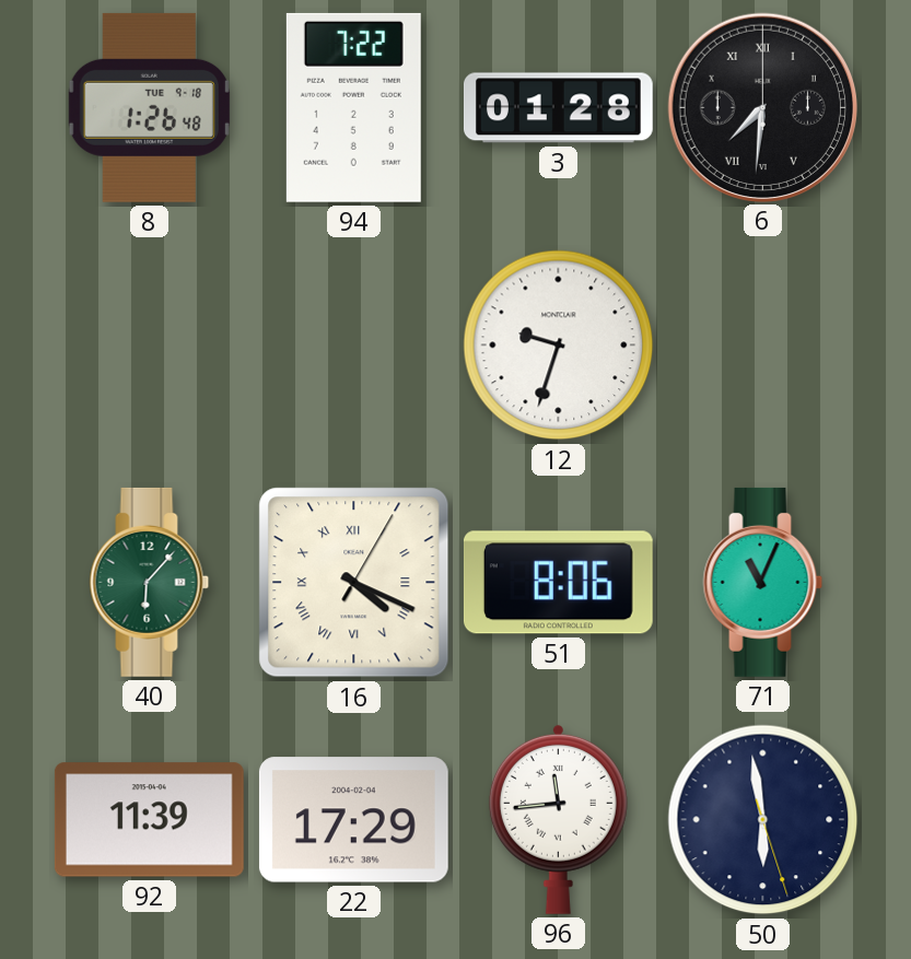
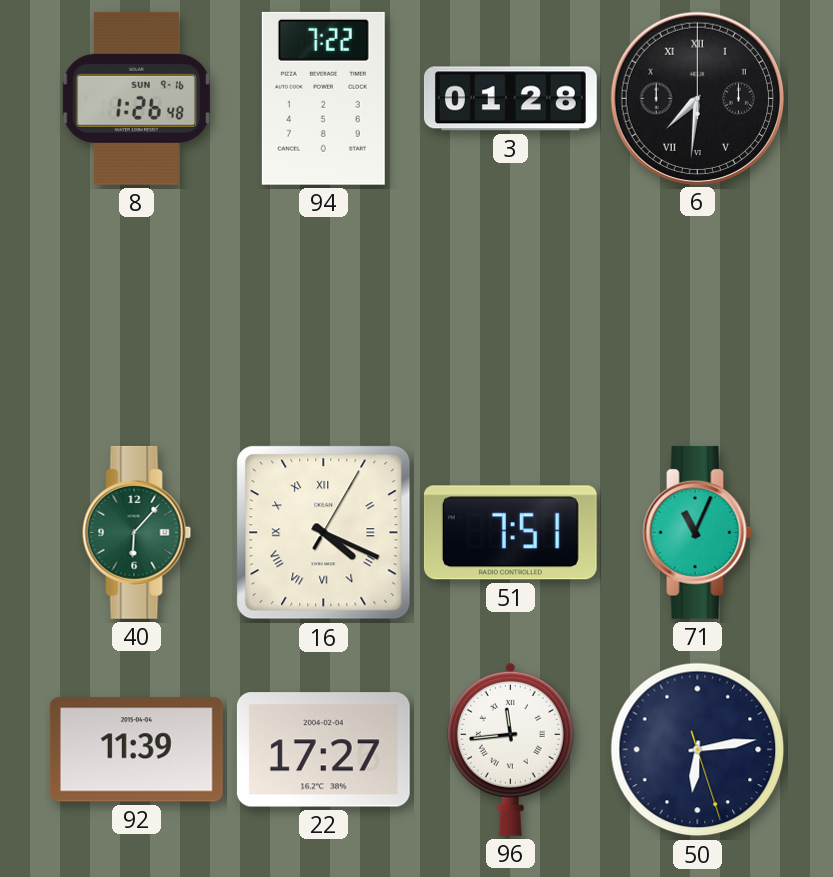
8 date: TUE 9-18 -> SUN 9-16 (136, 98)
12: 9:33 -> none (559, 346)
51: 8:06 -> 7:51 (510, 533)
22: 17:29 -> 17:27 (323, 750)
50: 5:58 -> 6:13 (698, 750)
